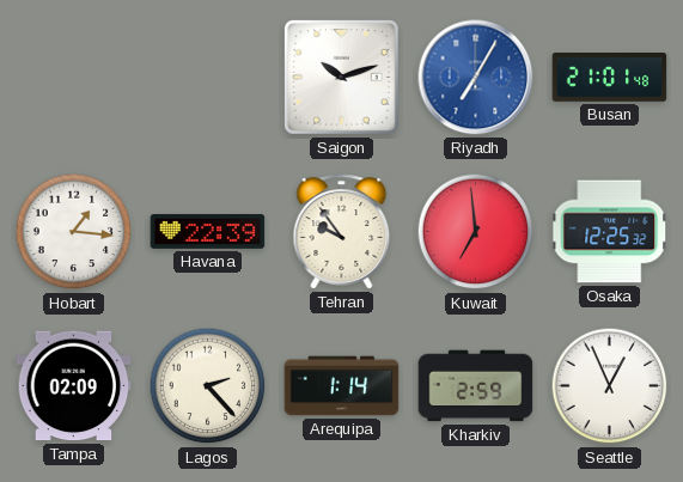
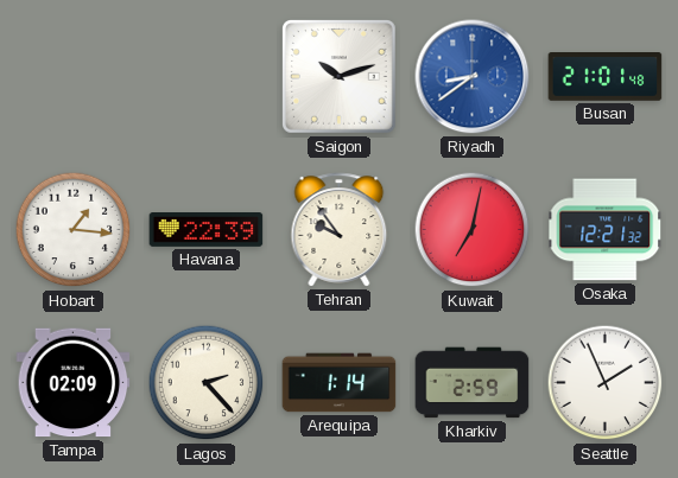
Riyadh: 7:05 -> 8:39 (473, 77)
Kuwait: 6:59 -> 7:02 (473, 230)
Osaka: 12:25 -> 12:21 (606, 230)
Seattle: 12:56 -> 1:56 (606, 383)
